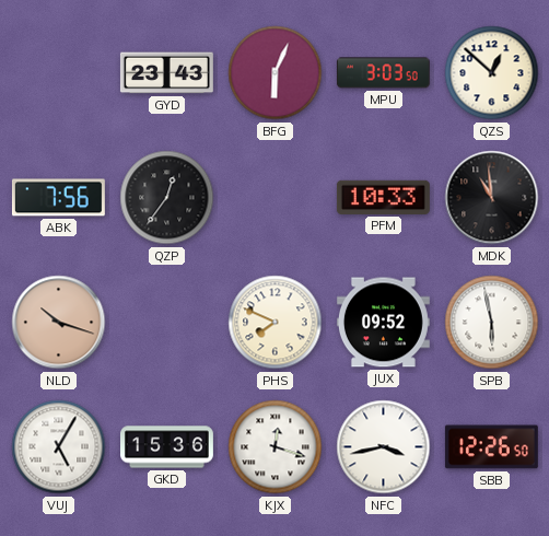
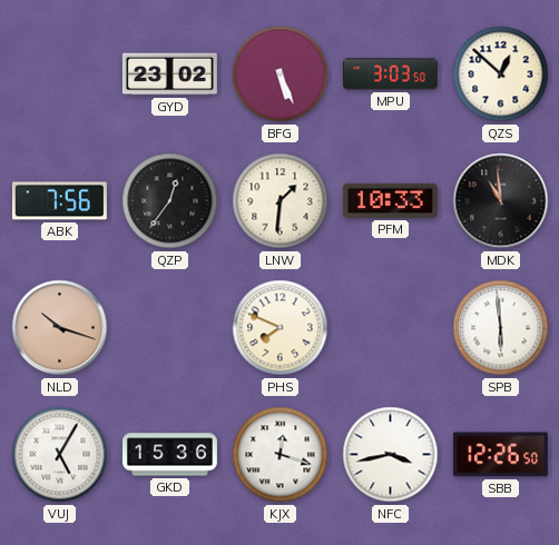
GYD: 23:43 -> 23:02 (169, 75)
BFG: 6:04 -> 5:26 (281, 75)
LNW: none -> 1:31 (281, 201)
JUX: 09:52 -> none (383, 323)
SPB: 5:58 -> 5:59 (501, 328)
